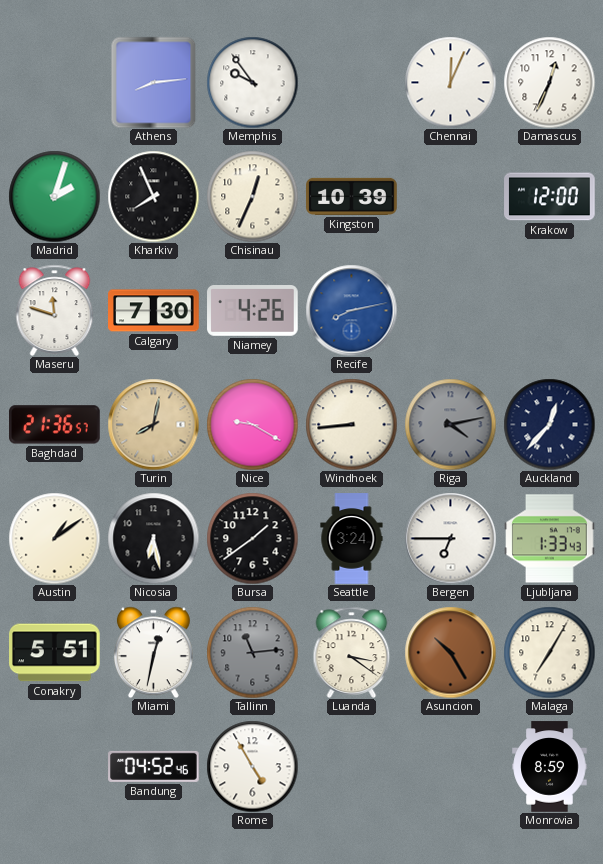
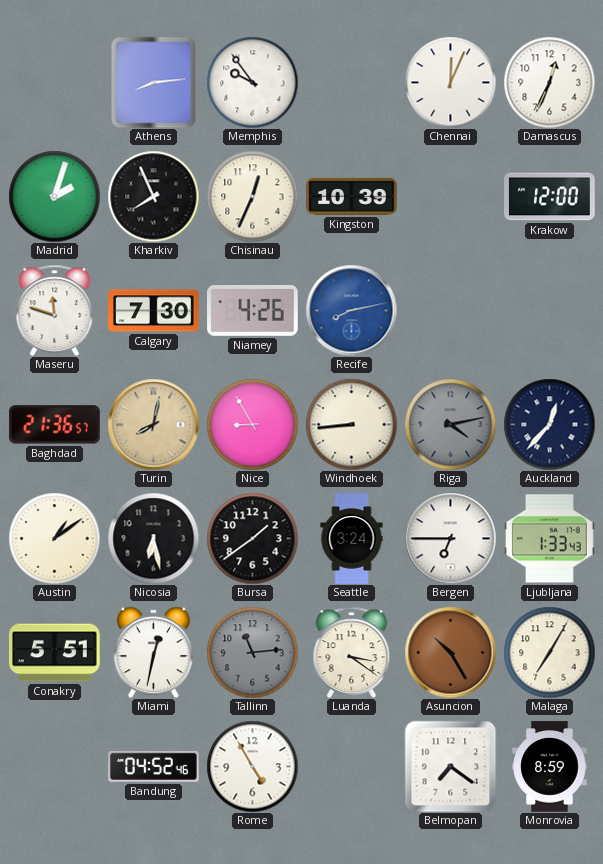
Nice: 9:20 -> 8:55 (252, 424)
Belmopan: none -> 7:21 (450, 766)
